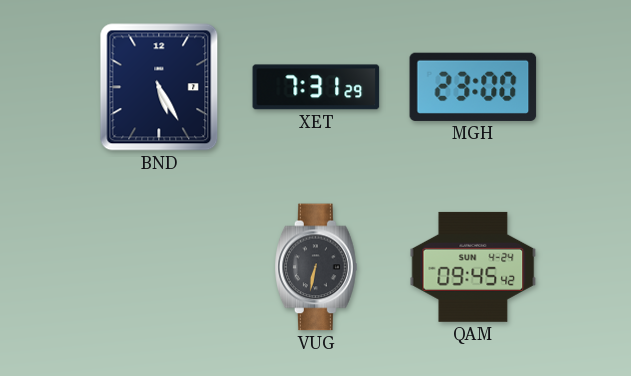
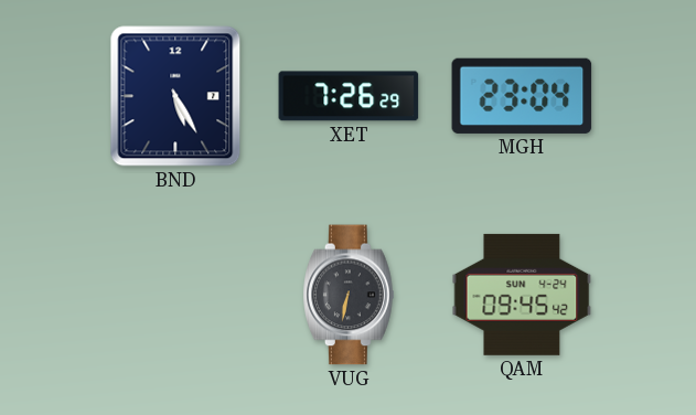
XET: 7:31 -> 7:26 (349, 96)
MGH: 23:00 -> 23:04 (522, 96)
